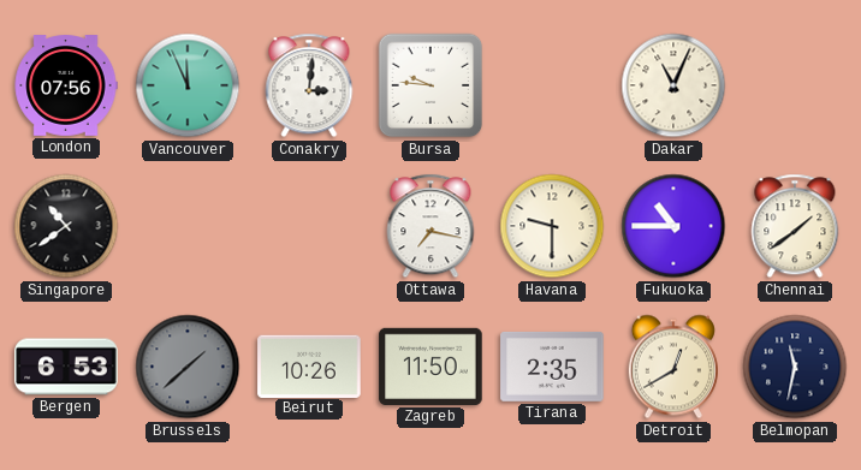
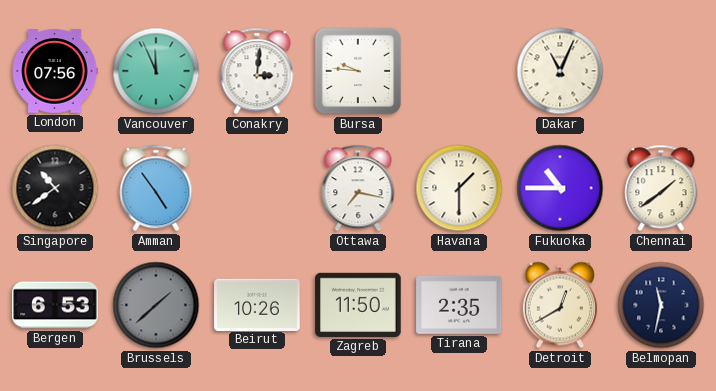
Amman: none -> 4:54 (156, 188)
Havana: 9:30 -> 1:30 (459, 188)
